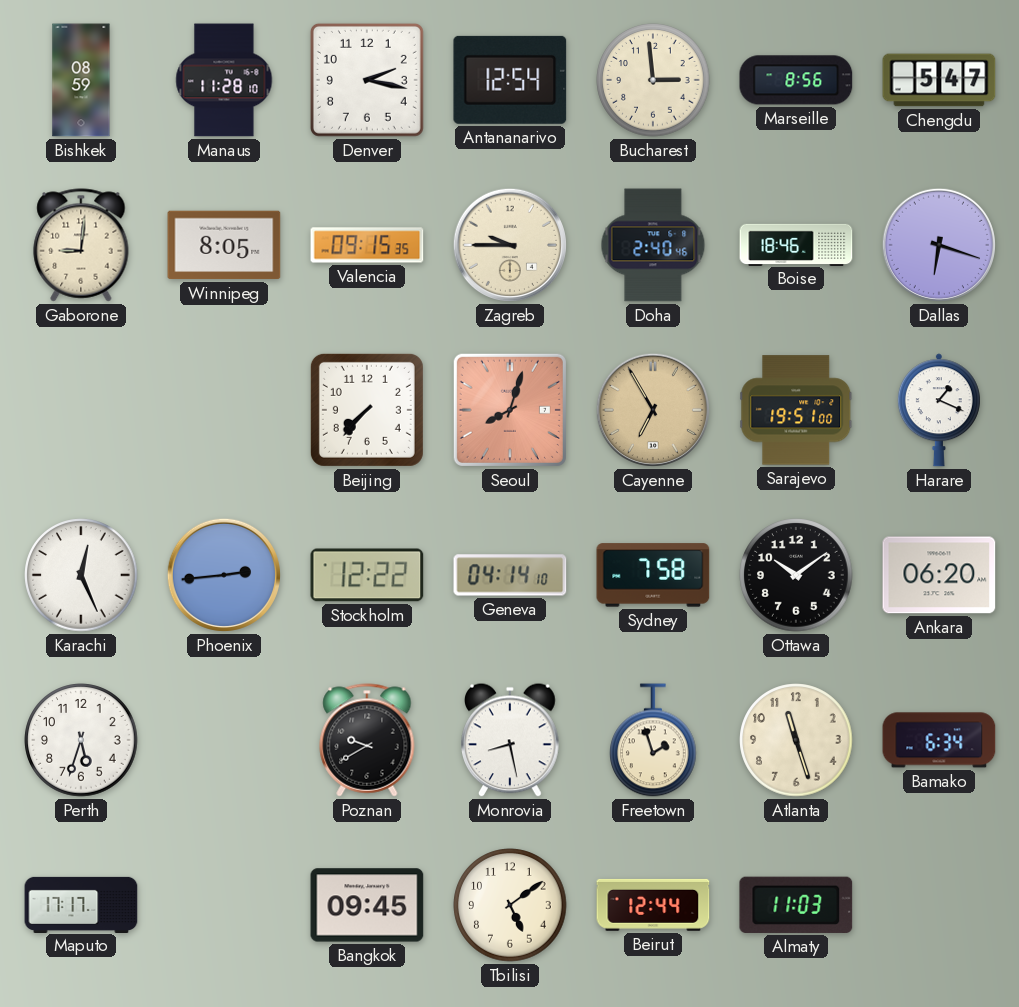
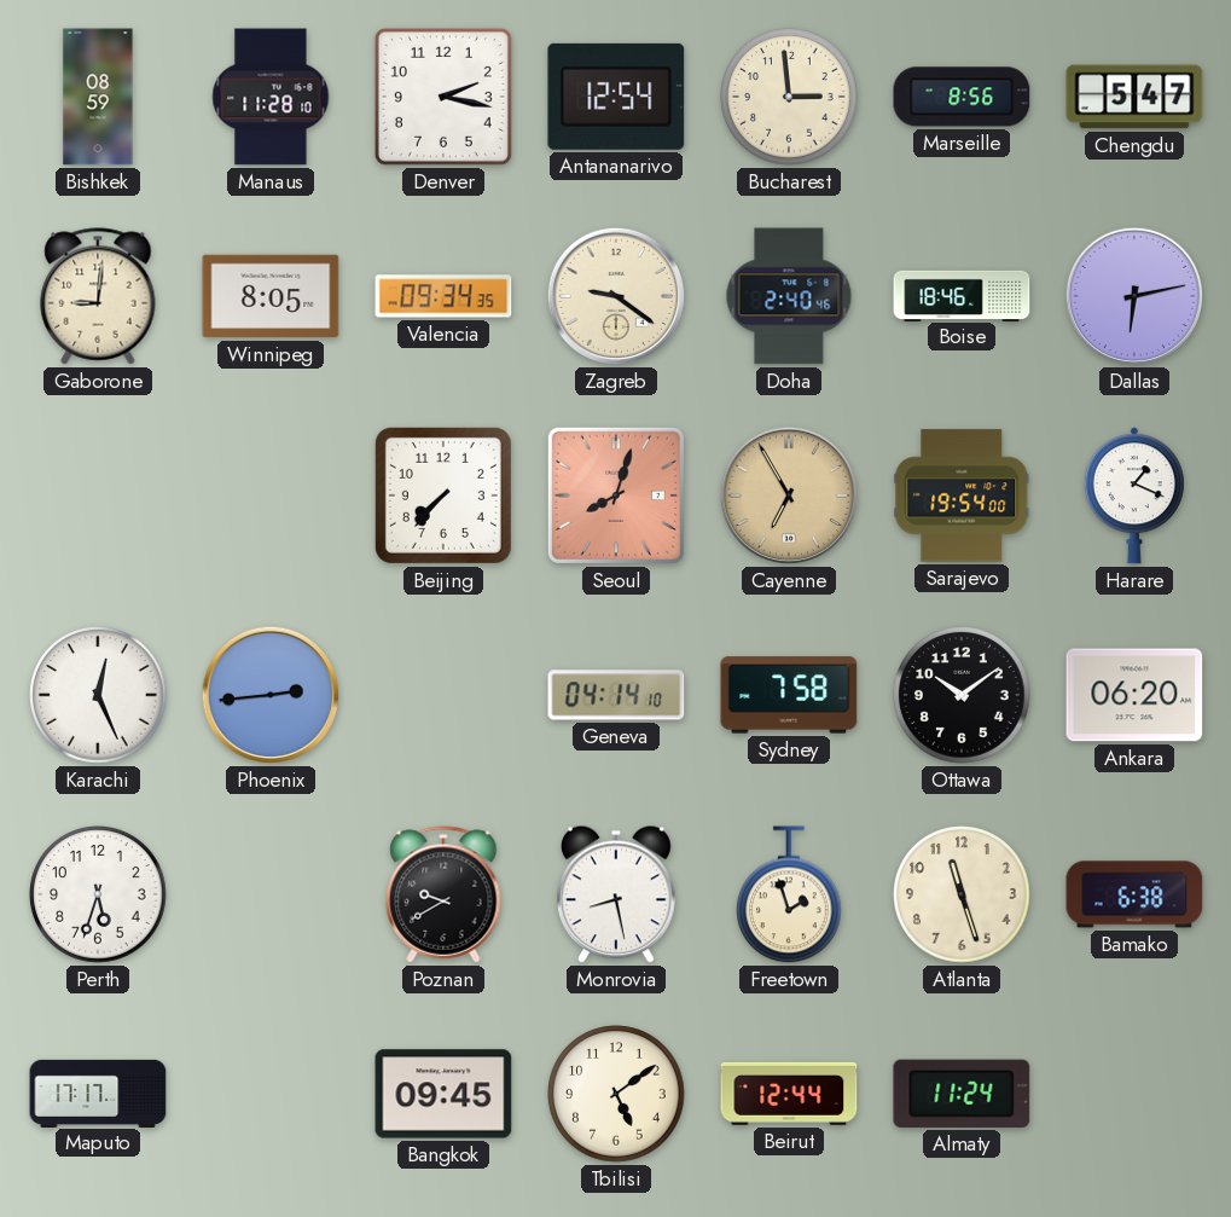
Valencia: 09:15 -> 09:34 (443, 296)
Zagreb: 9:45 -> 9:21 (616, 296)
Dallas: 6:18 -> 6:13 (1134, 296)
Sarajevo: 19:51 -> 19:54 (962, 496)
Stockholm: 12:22 -> none (367, 575)
Bamako: 6:34 -> 6:38 (1134, 894)
Almaty: 11:03 -> 11:24 (962, 1094)
